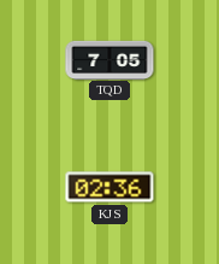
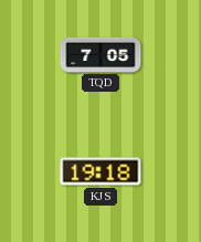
KJS: 02:36 -> 19:18 (100, 171)
